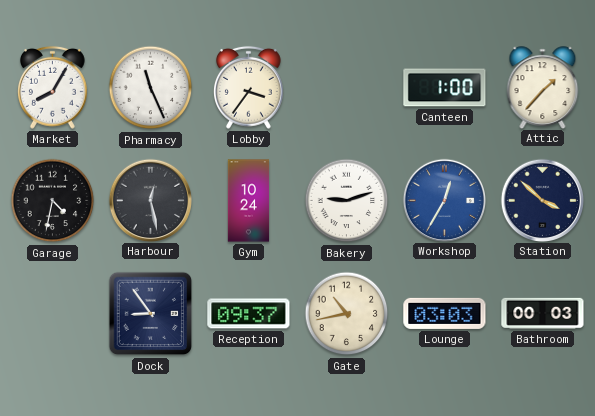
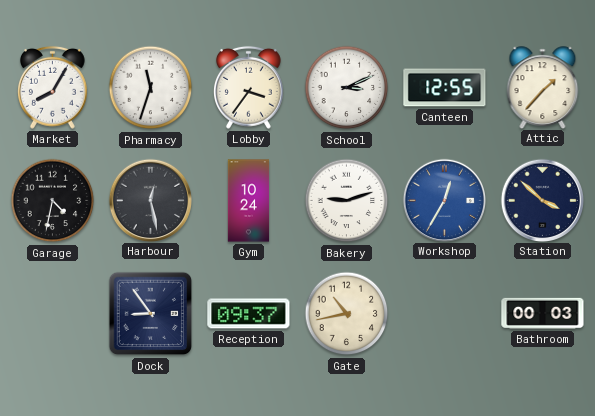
Pharmacy: 11:26 -> 11:33 (151, 88)
School: none -> 3:11 (347, 88)
Canteen: 1:00 -> 12:55 (445, 88)
Lounge: 03:03 -> none (445, 313)
